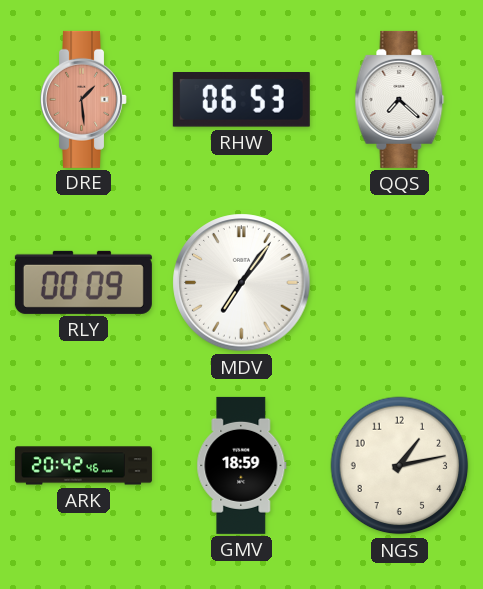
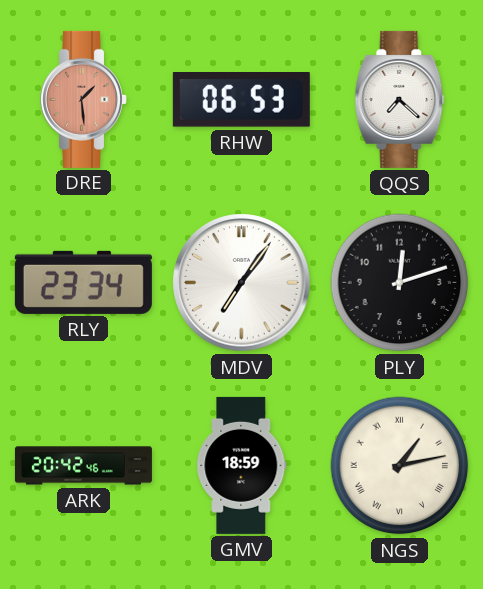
RLY: 00:09 -> 23:34 (83, 282)
PLY: none -> 12:12 (400, 283)
NGS numerals: Arabic -> Roman (400, 466)
